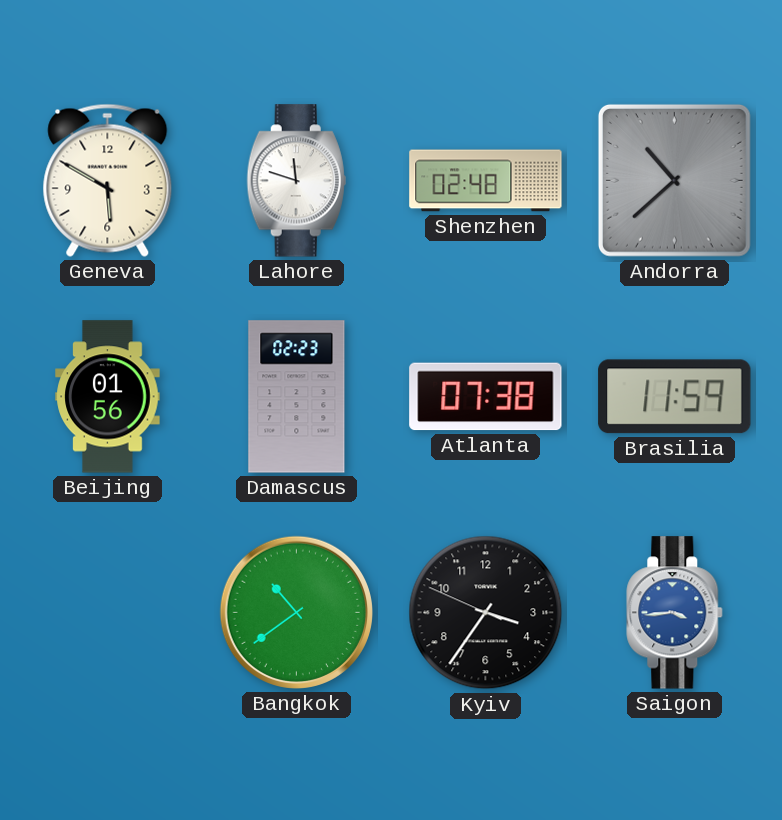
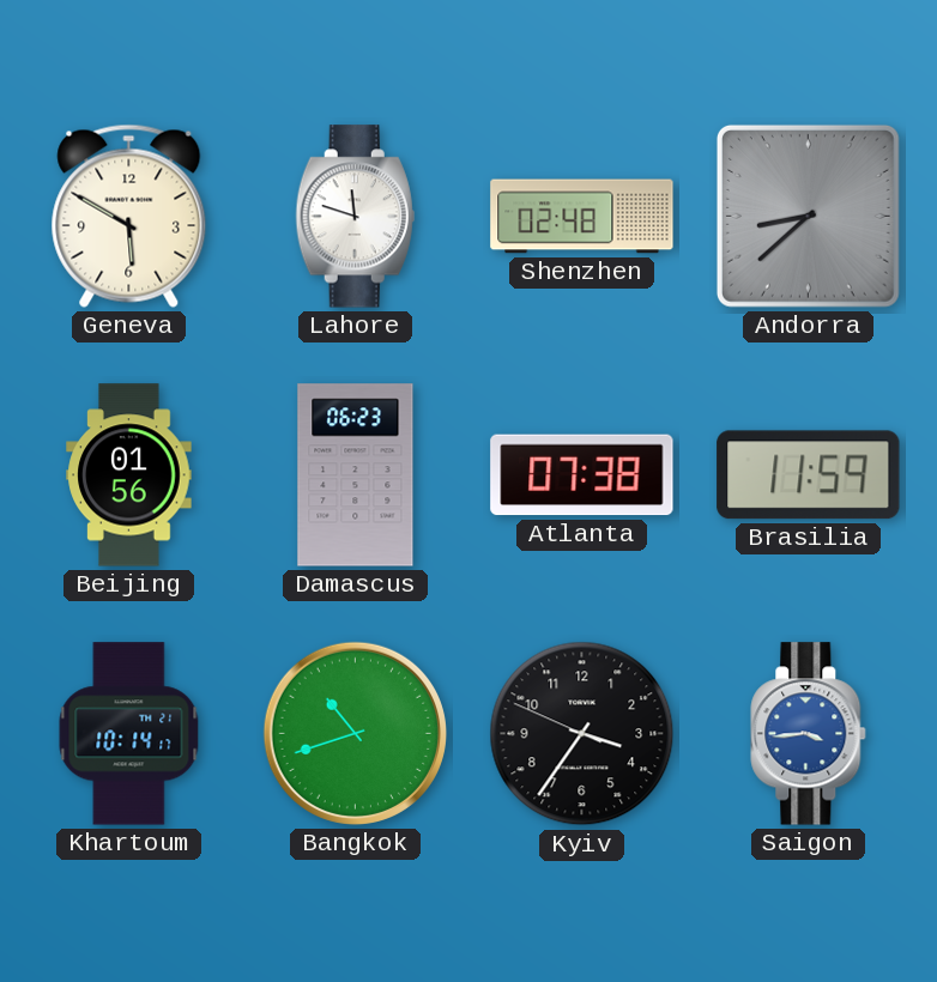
Andorra: 10:38 -> 8:38 (808, 216)
Damascus: 02:23 -> 06:23 (356, 475)
Khartoum: none -> 10:14 (129, 734)
Bangkok: 10:39 -> 10:42 (355, 733)
